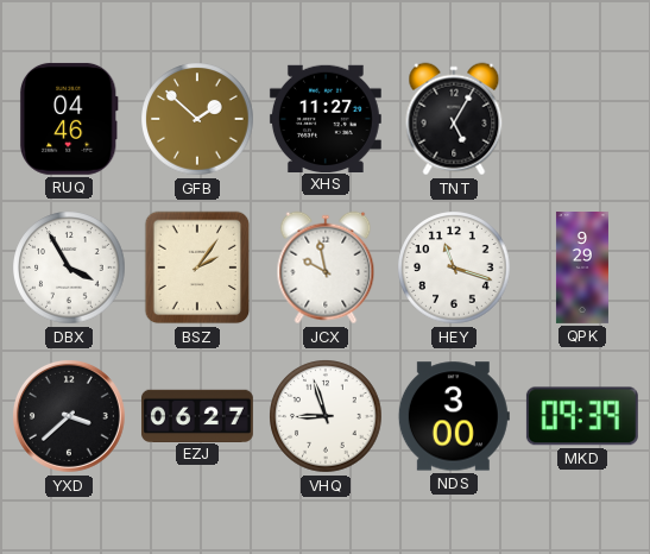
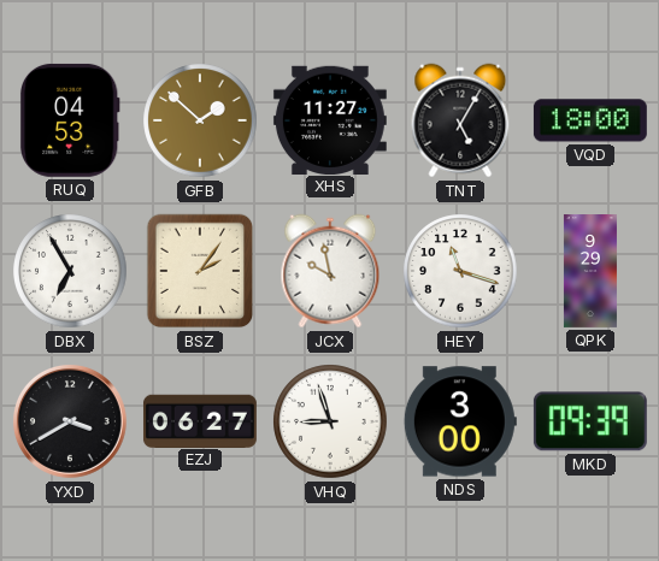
RUQ: 04:46 -> 04:53 (70, 120)
VQD: none -> 18:00 (590, 120)
DBX: 3:55 -> 6:55 (70, 271)
YXD: 3:38 -> 3:40 (70, 421)
